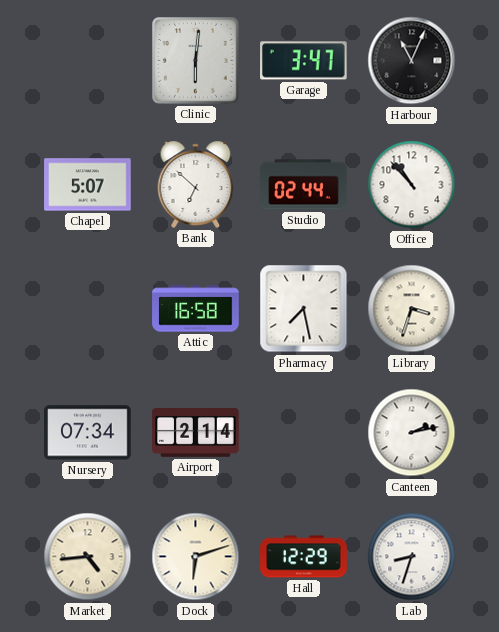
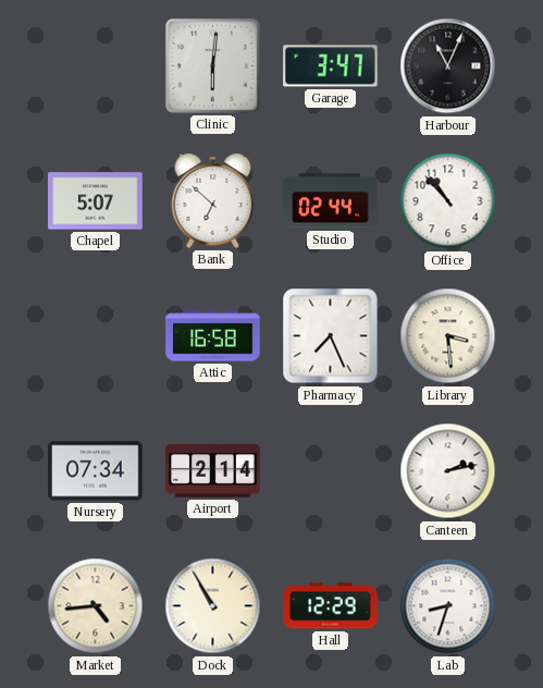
Pharmacy: 7:28 -> 7:26 (331, 336)
Library: 3:33 -> 3:29 (448, 336)
Dock: 6:12 -> 10:55 (213, 606)
